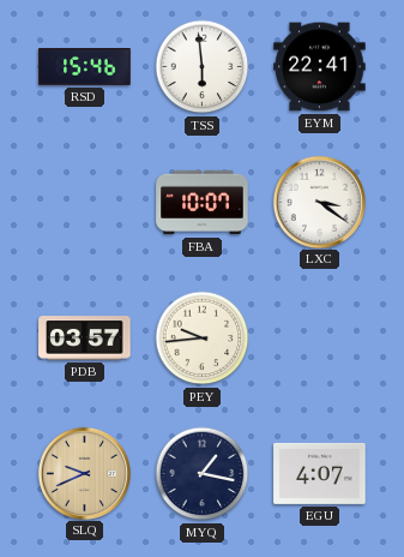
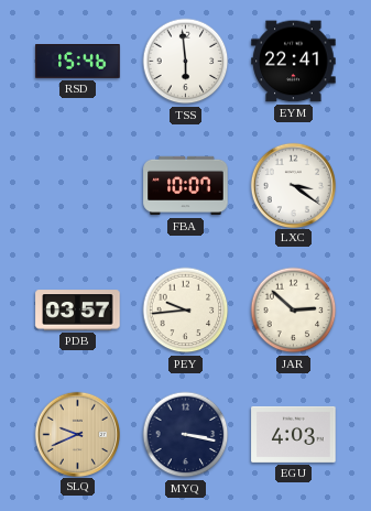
JAR: none -> 2:52 (294, 311)
MYQ: 1:17 -> 3:17 (186, 435)
EGU: 4:07 -> 4:03 (294, 434)
